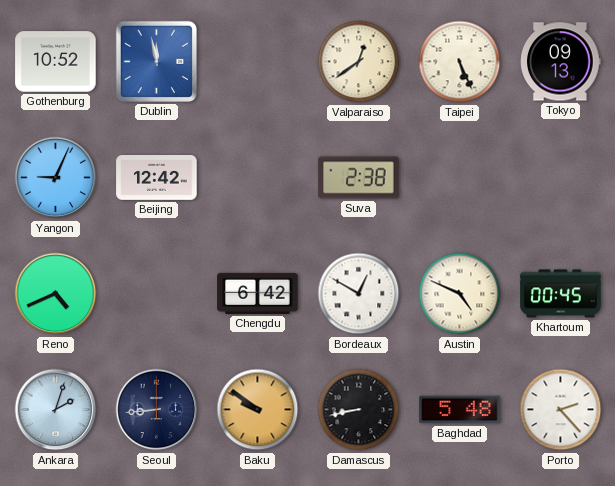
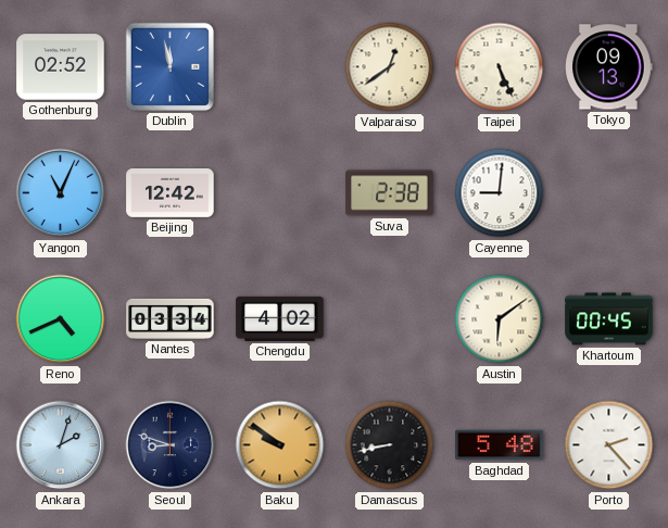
Gothenburg: 10:52 -> 02:52 (61, 67)
Yangon: 9:04 -> 11:04 (61, 193)
Cayenne: none -> 9:01 (500, 193)
Nantes: none -> 03:34 (171, 318)
Chengdu: 6:42 -> 4:02 (280, 318)
Bordeaux: 12:50 -> none (359, 294)
Austin: 4:49 -> 6:09 (500, 319)
Seoul: 8:44 -> 8:48 (171, 445)
